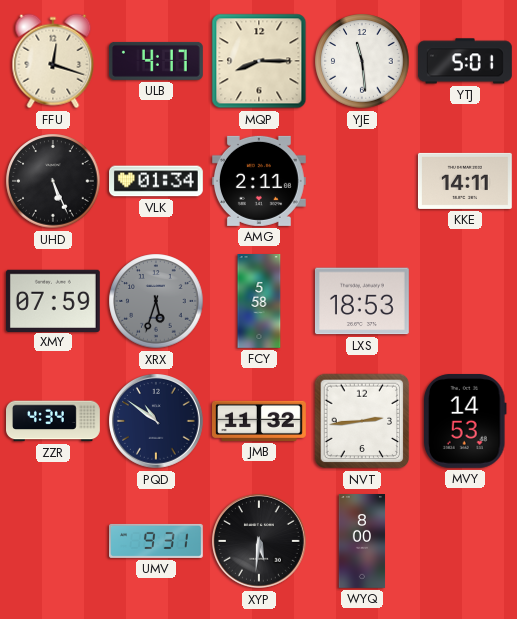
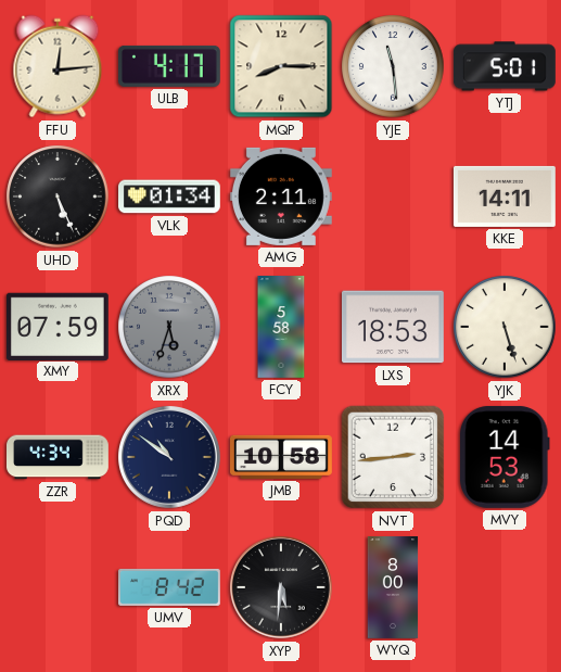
FFU: 12:18 -> 12:14 (58, 66)
YJK: none -> 5:27 (505, 327)
JMB: 11:32 -> 10:58 (282, 457)
UMV: 9:31 -> 8:42 (170, 587)
